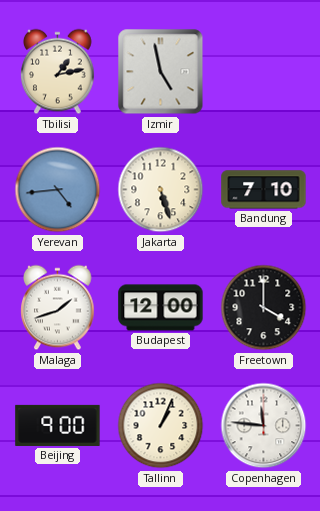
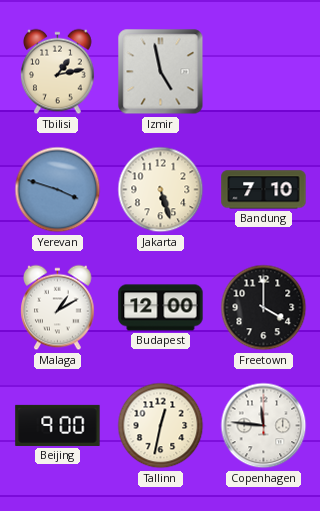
Yerevan: 4:44 -> 3:48 (58, 190)
Malaga: 1:42 -> 1:10 (58, 308)
Tallinn: 1:04 -> 12:32 (161, 426)
